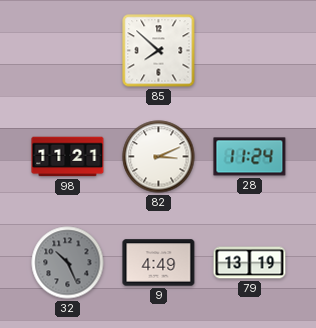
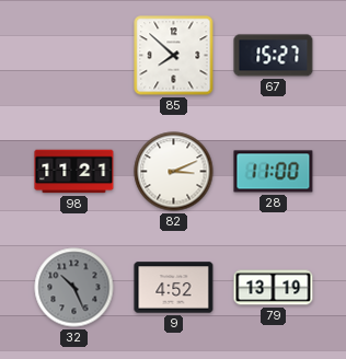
67: none -> 15:27 (274, 56)
28: 11:24 -> 11:00 (274, 172)
9: 4:49 -> 4:52 (174, 288)
